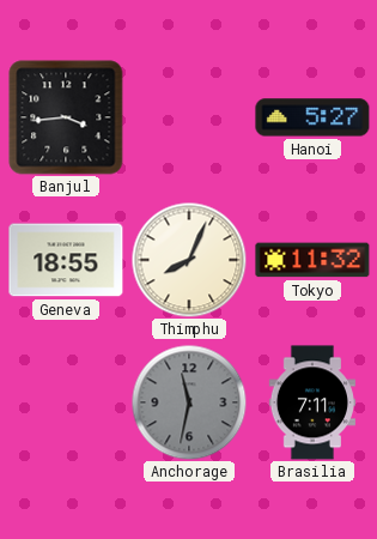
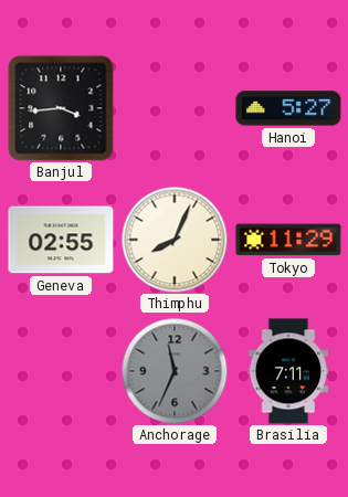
Geneva: 18:55 -> 02:55 (61, 240)
Tokyo: 11:32 -> 11:29 (288, 240)
Anchorage: 11:32 -> 11:34 (175, 371)
